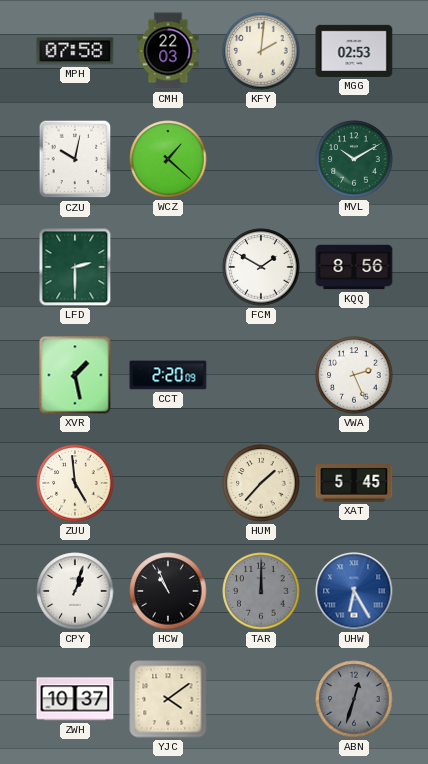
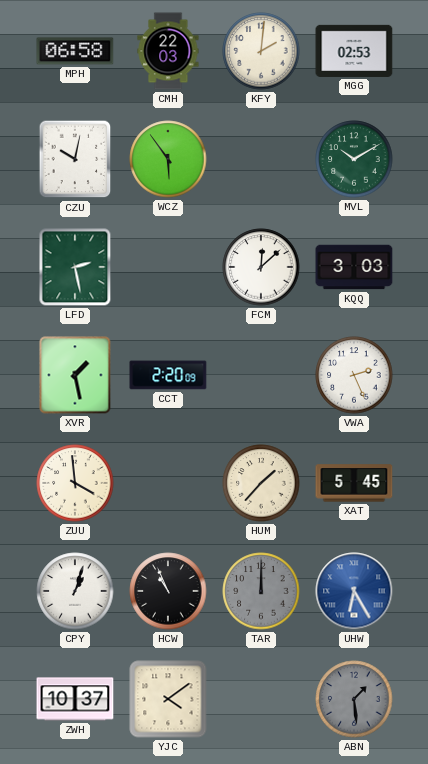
MPH: 07:58 -> 06:58 (75, 51)
WCZ: 1:22 -> 5:54 (168, 159)
LFD: 2:30 -> 2:28 (75, 267)
FCM: 1:50 -> 12:08 (261, 267)
KQQ: 8:56 -> 3:03 (354, 267)
ZUU: 4:59 -> 3:59 (75, 483)
ABN: 12:33 -> 1:29 (354, 699)
